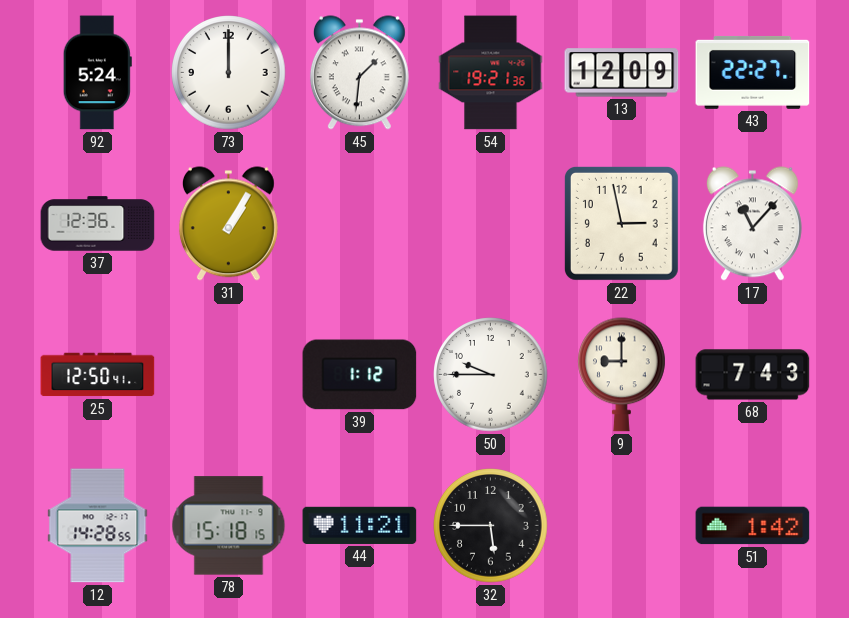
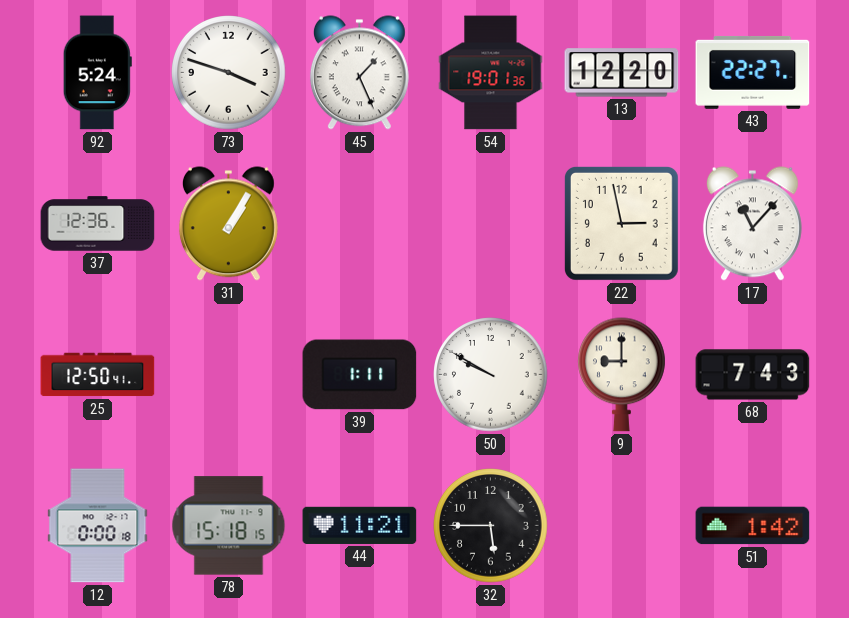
73: 12:00 -> 3:48 (229, 73)
45: 1:31 -> 1:26 (359, 73)
54: 19:21 -> 19:01 (491, 73)
13: 12:09 -> 12:20 (622, 73)
39: 1:12 -> 1:11 (360, 375)
50: 9:45 -> 9:50 (491, 375)
12: 14:28 -> 0:00 (98, 526)
